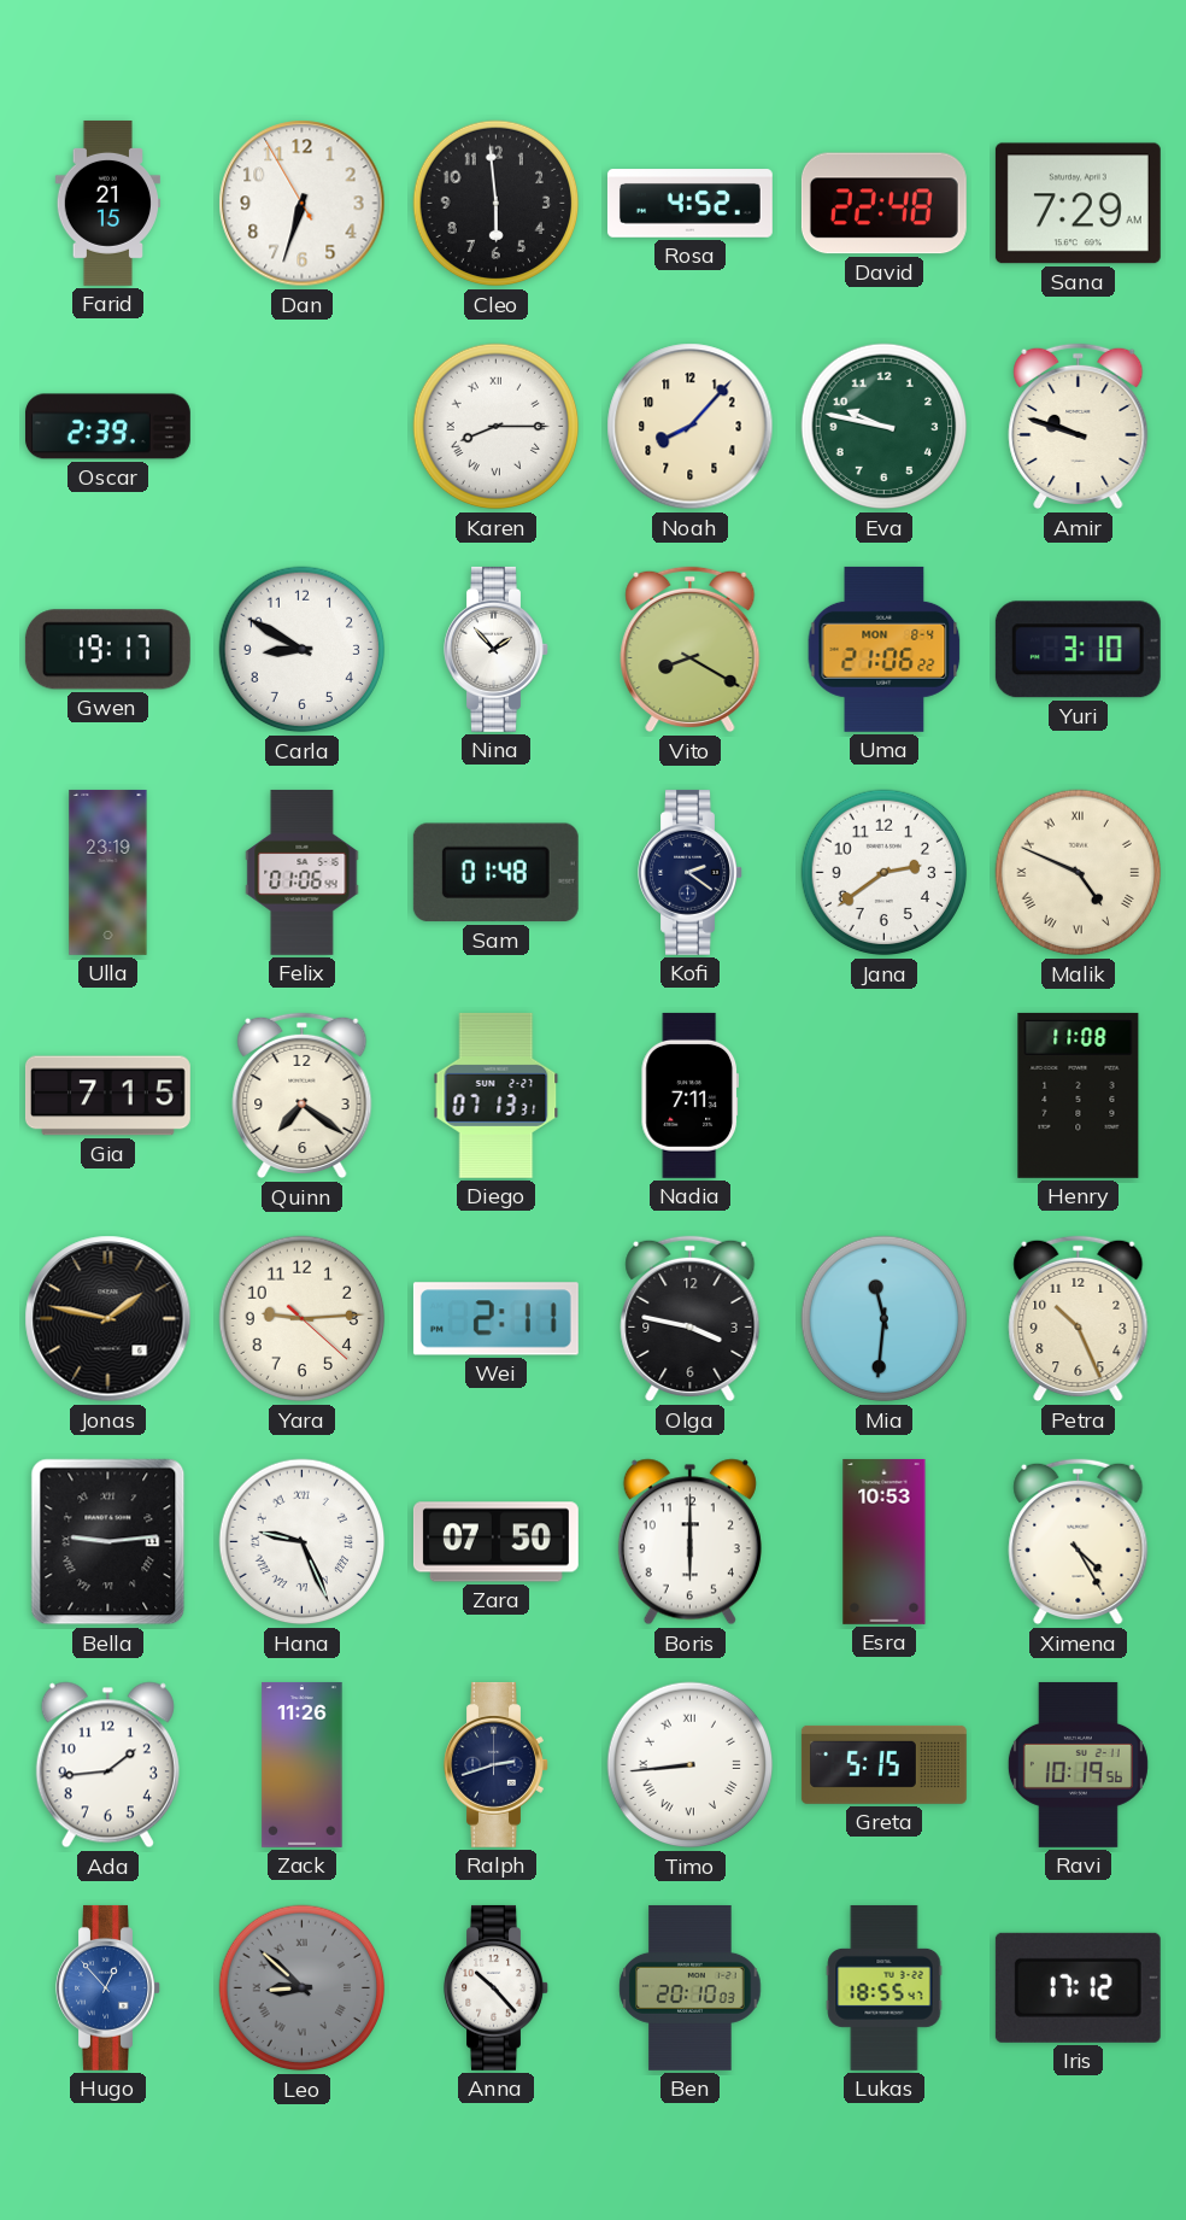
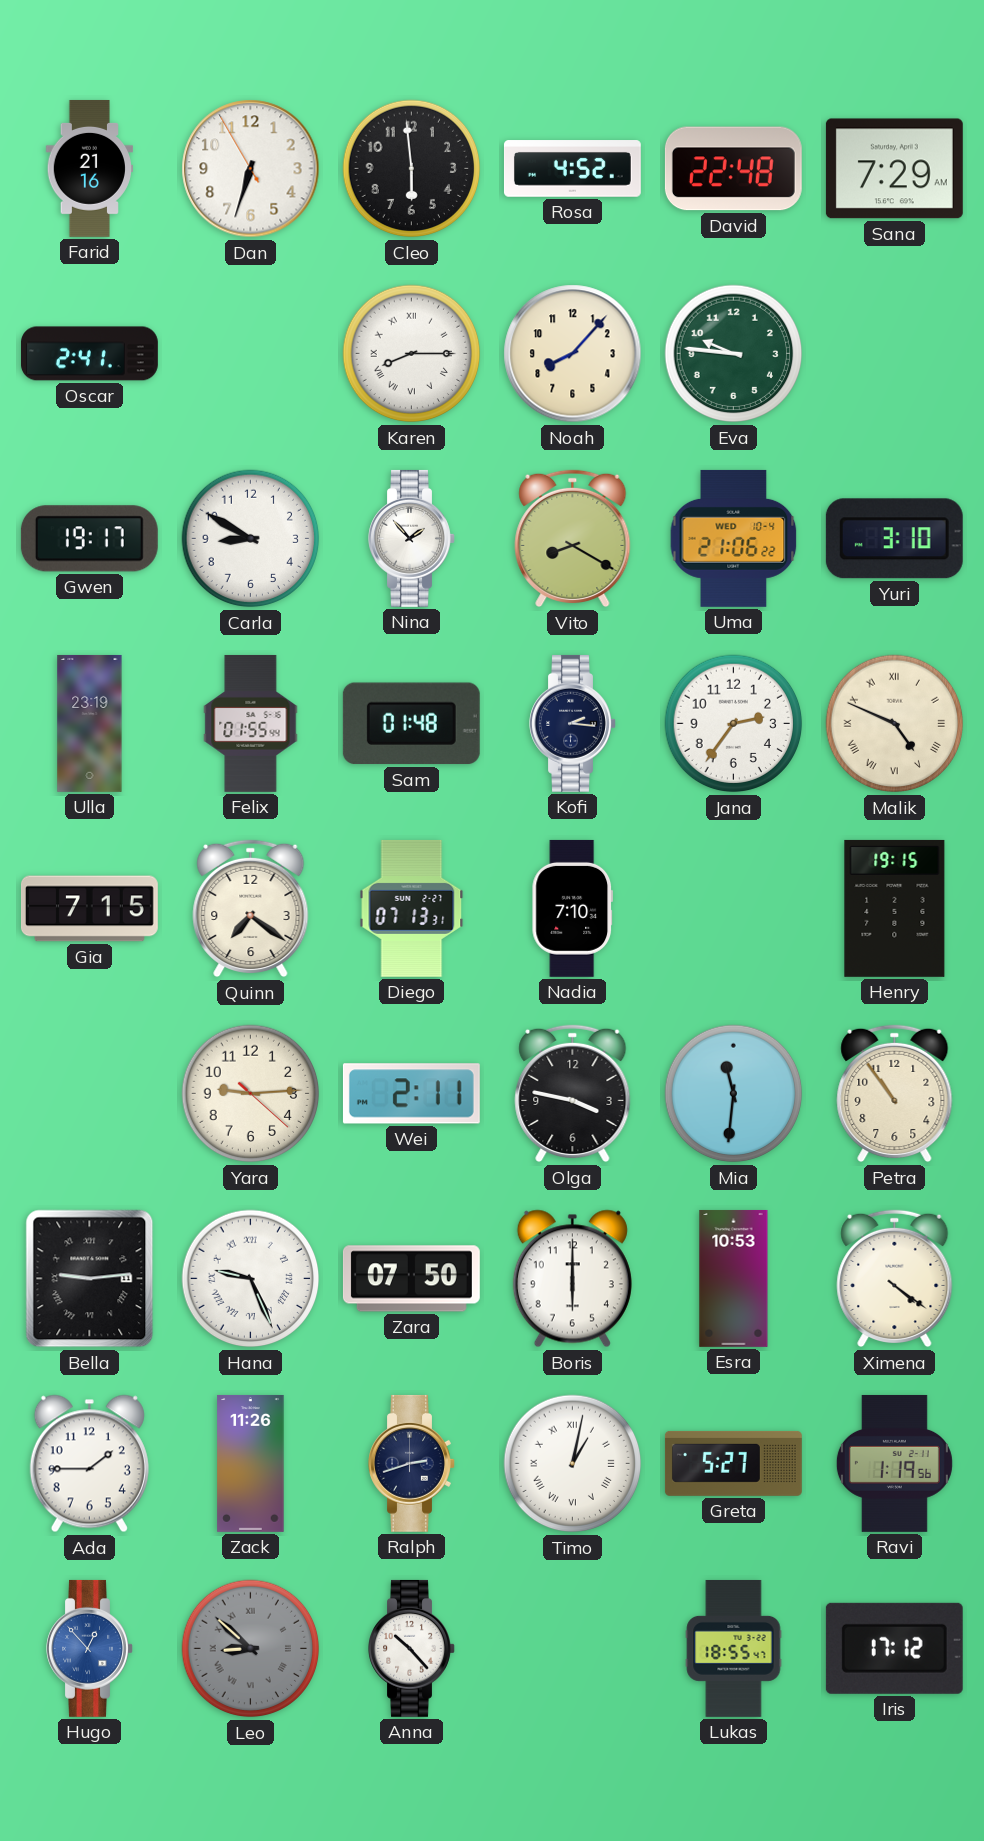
Farid: 21:15 -> 21:16 (89, 168)
Oscar: 2:39 -> 2:41 (89, 354)
Eva: 9:47 -> 9:46 (734, 354)
Amir: 9:48 -> none (1079, 427)
Uma date: MON 8-4 -> WED 10-4 (734, 538)
Felix: 01:06 -> 01:55 (251, 723)
Kofi: 2:21 -> 2:16 (573, 723)
Jana: 2:39 -> 2:36 (734, 724)
Nadia: 7:11 -> 7:10 (572, 908)
Henry: 11:08 -> 19:15 (895, 908)
Jonas: 1:47 -> none (108, 1319)
Petra: 10:26 -> 10:54 (895, 1094)
Ximena: 4:25 -> 4:21 (895, 1279)
Ada: 1:44 -> 1:45 (89, 1464)
Timo: 8:44 -> 1:02 (573, 1464)
Greta: 5:15 -> 5:27 (733, 1463)
Ravi: 10:19 -> 1:19 (894, 1463)
Ben: 20:10 -> none (691, 1987)
